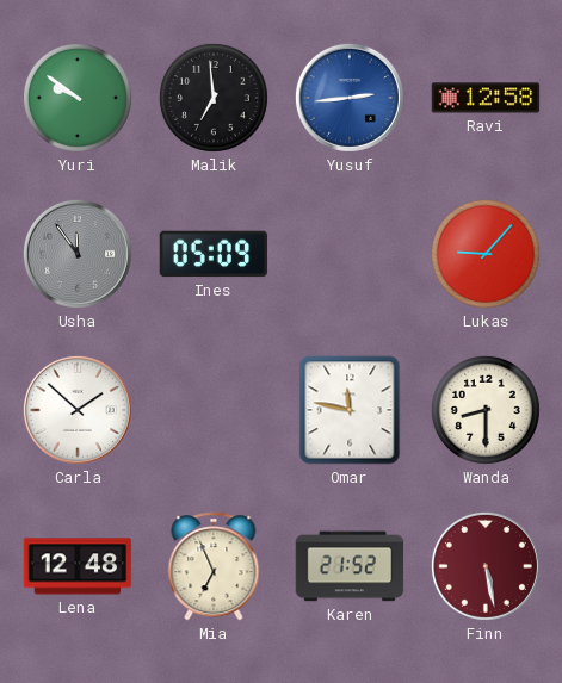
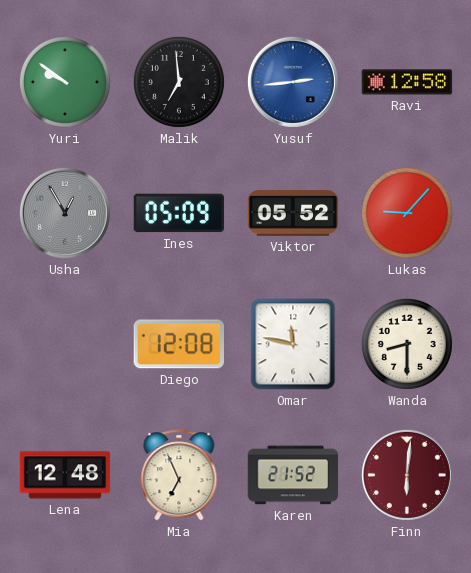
Usha: 11:54 -> 12:55 (65, 213)
Viktor: none -> 05:52 (293, 213)
Carla: 1:52 -> none (78, 410)
Diego: none -> 12:08 (178, 344)
Finn: 5:28 -> 6:01 (407, 475)
